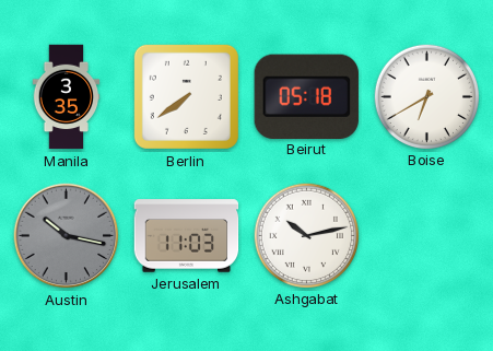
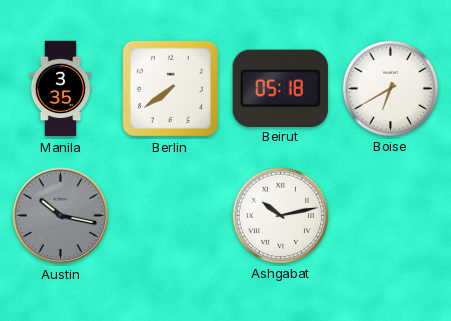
Jerusalem: 11:03 -> none (187, 236)
